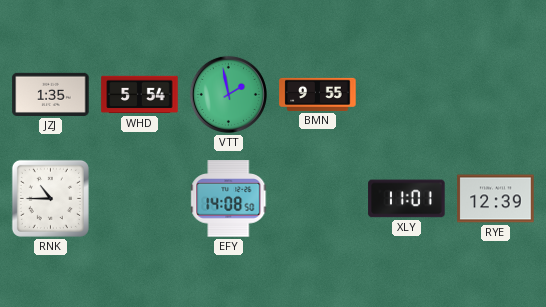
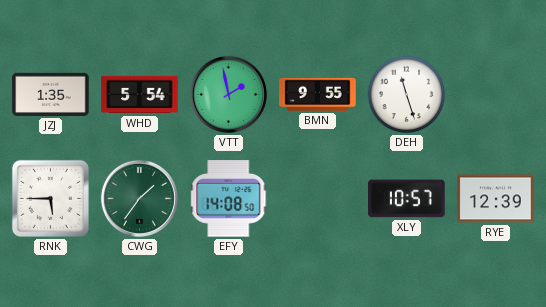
DEH: none -> 11:27 (407, 95)
RNK: 10:45 -> 5:45 (50, 198)
CWG: none -> 1:36 (139, 198)
XLY: 11:01 -> 10:57 (407, 199)
